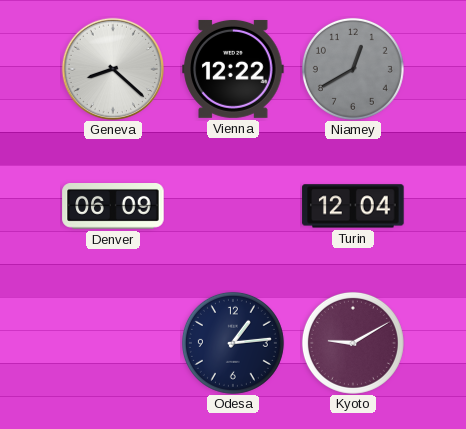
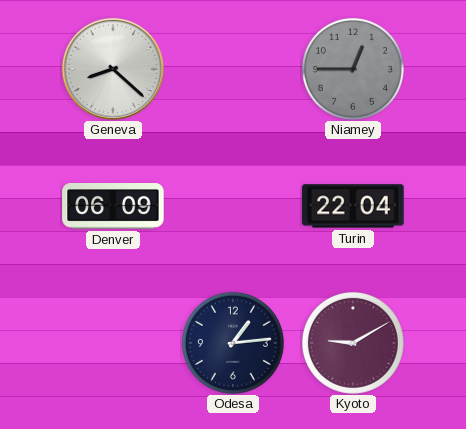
Vienna: 12:22 -> none (233, 69)
Niamey: 12:40 -> 12:45 (353, 69)
Turin: 12:04 -> 22:04 (353, 206)
